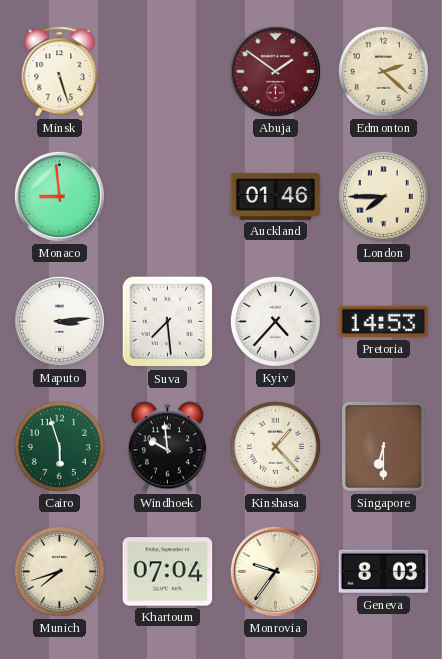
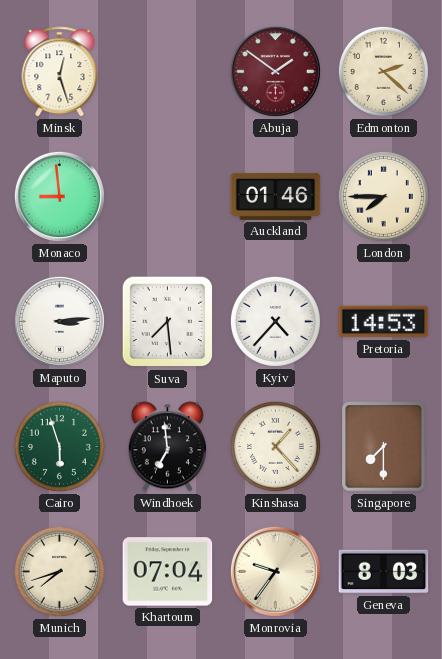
Minsk: 5:27 -> 12:27 (60, 72)
Windhoek: 9:59 -> 6:59 (167, 447)
Singapore: 6:30 -> 7:30 (384, 447)
